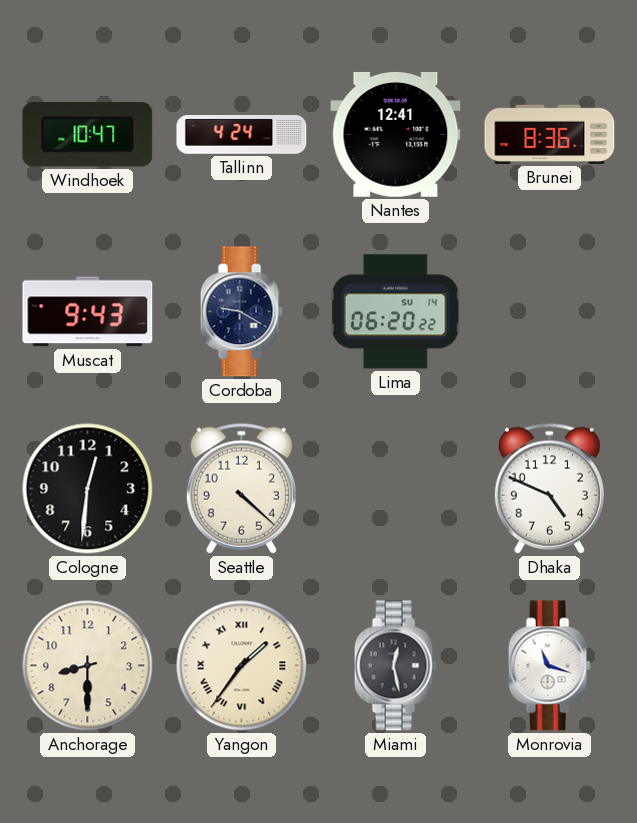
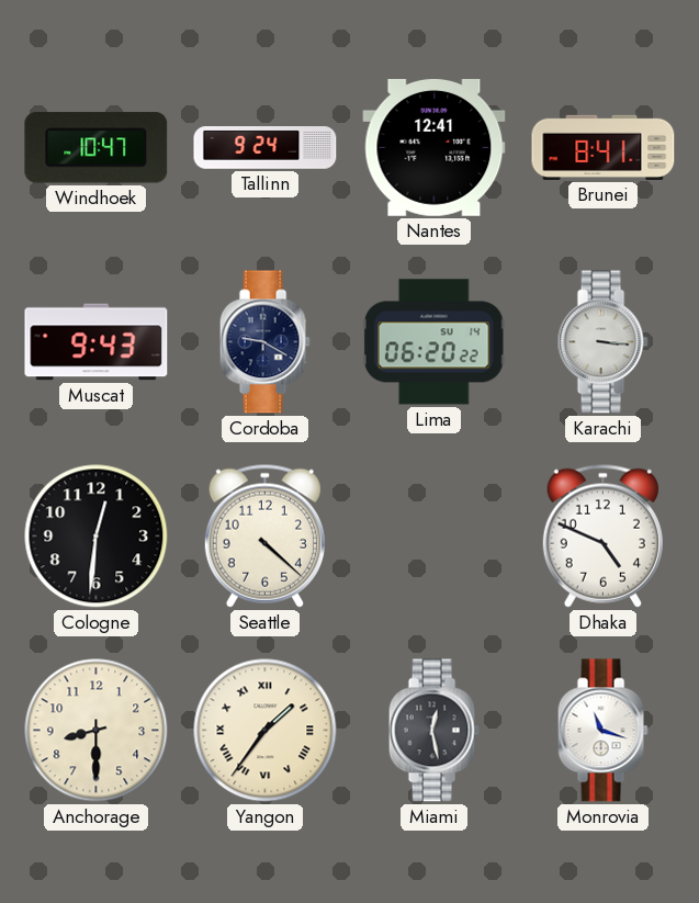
Tallinn: 4:24 -> 9:24 (266, 148)
Brunei: 8:36 -> 8:41 (604, 147)
Karachi: none -> 3:16 (602, 342)
